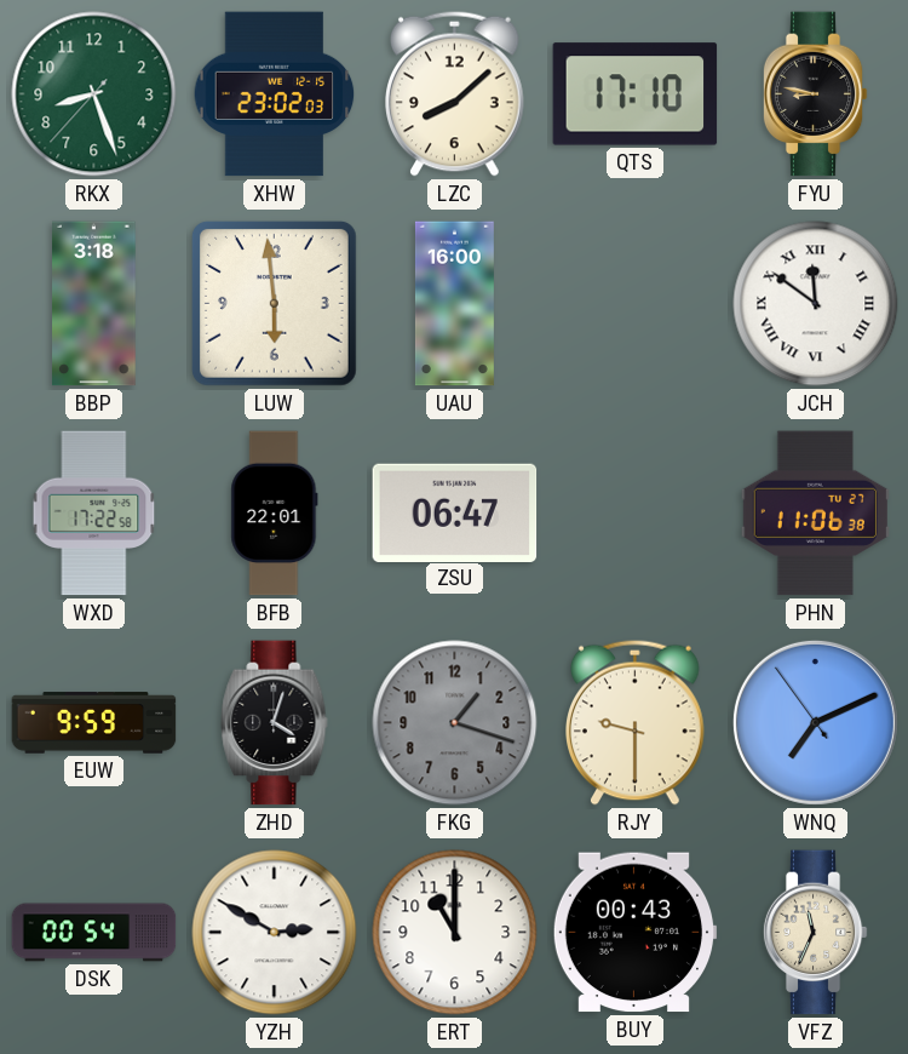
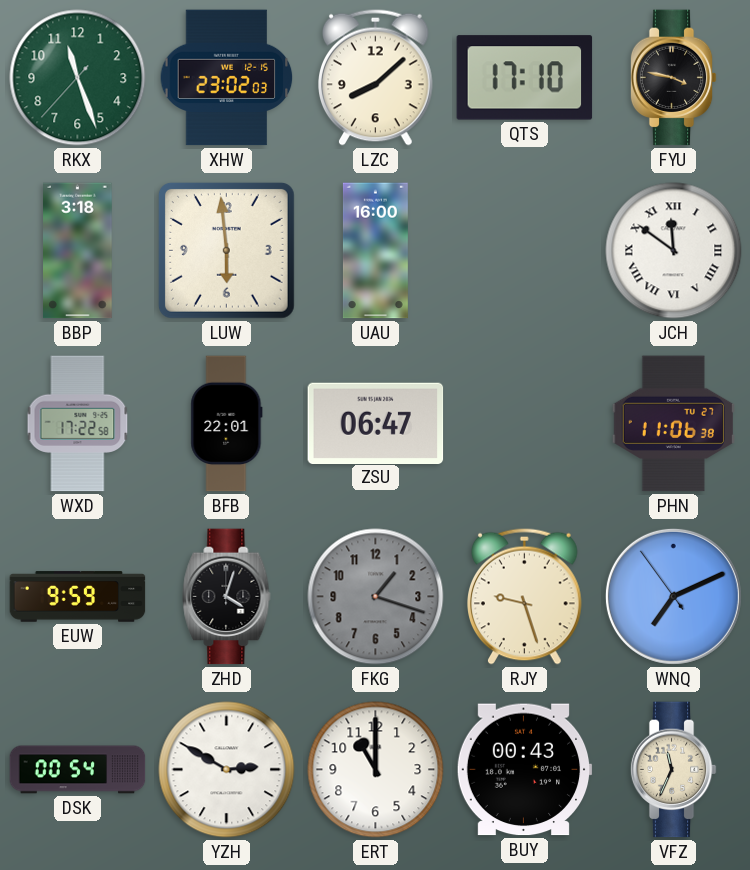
RKX: 8:26 -> 11:26 (78, 78)
FYU: 8:47 -> 3:47 (673, 78)
RJY: 9:30 -> 9:27 (525, 596)
